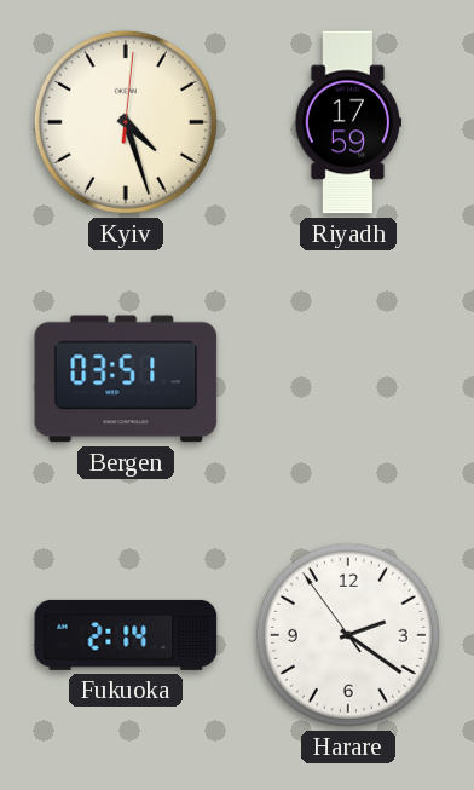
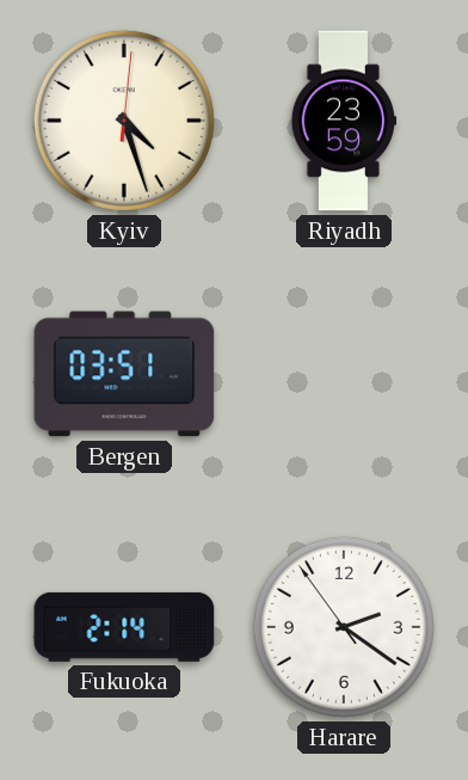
Riyadh: 17:59 -> 23:59 (343, 121)
